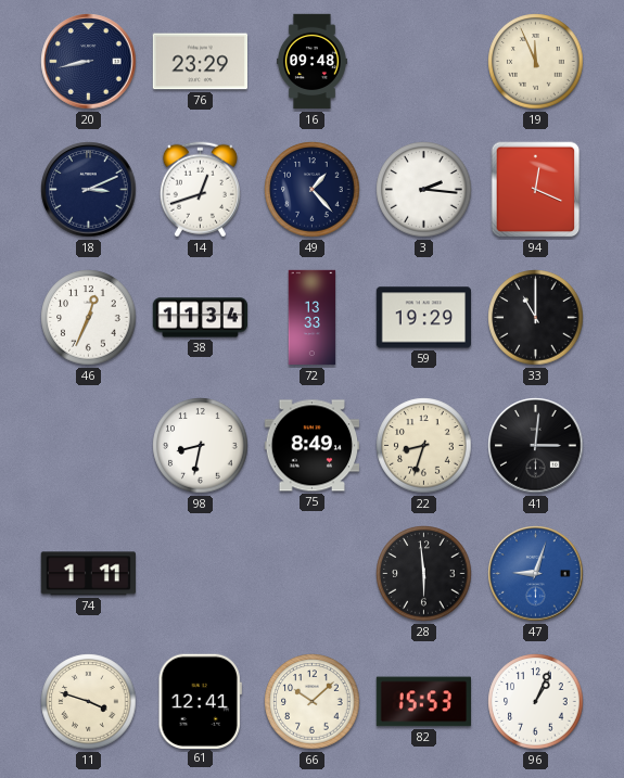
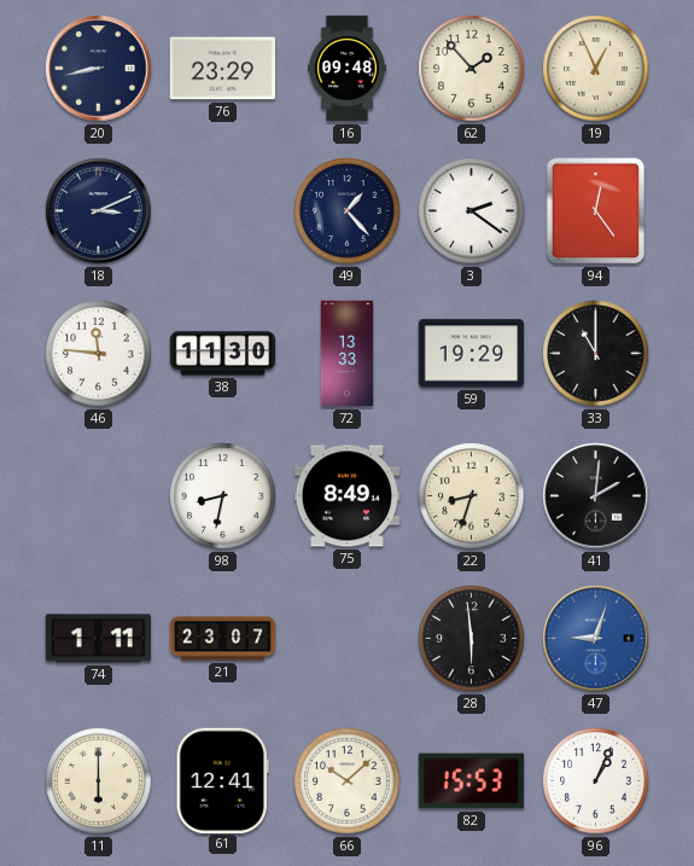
62: none -> 1:53 (472, 69)
19: 11:56 -> 12:56 (596, 69)
14: 12:42 -> none (200, 190)
3: 2:16 -> 2:21 (472, 211)
94: 12:19 -> 12:24 (596, 211)
46: 12:34 -> 11:46 (99, 354)
38: 11:34 -> 11:30 (223, 354)
41: 3:01 -> 2:01 (596, 496)
21: none -> 23:07 (223, 639)
11: 3:48 -> 6:00 (99, 781)
